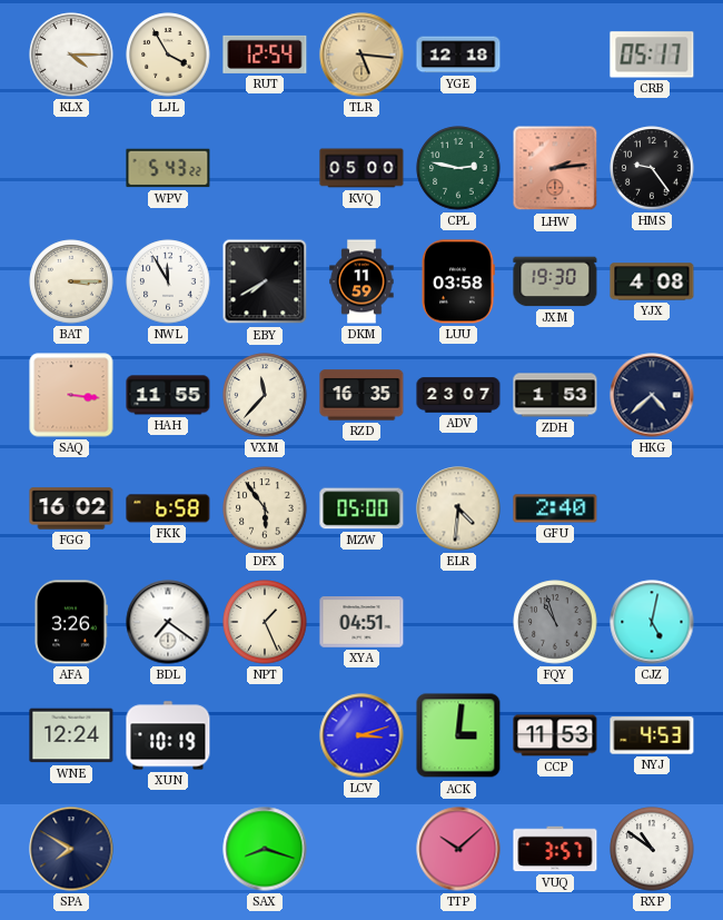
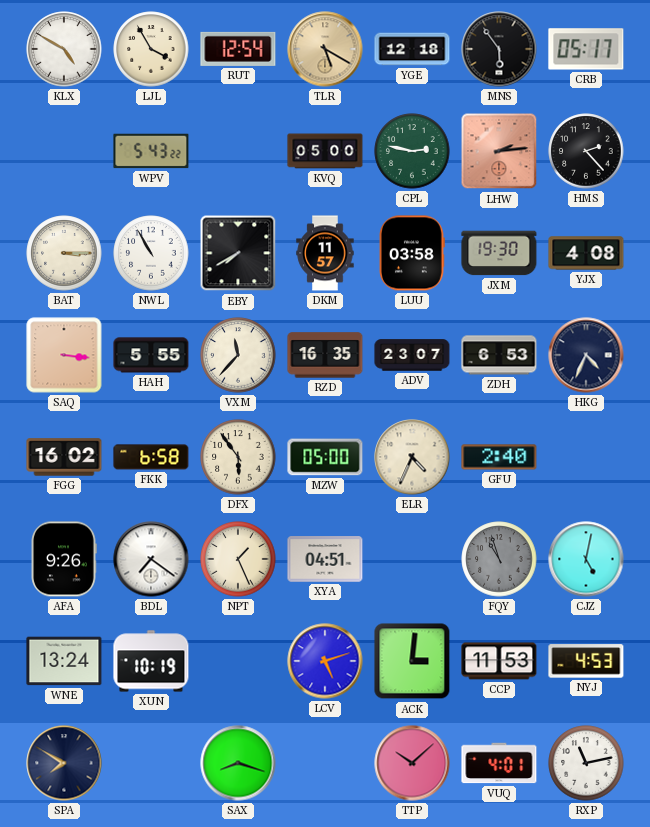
KLX: 4:15 -> 4:50 (64, 49)
TLR: 5:16 -> 5:20 (325, 49)
MNS: none -> 5:54 (499, 49)
HMS: 9:24 -> 2:23 (586, 151)
NWL: 11:55 -> 10:55 (151, 253)
DKM: 11:59 -> 11:57 (325, 253)
HAH: 11:55 -> 5:55 (151, 355)
ZDH: 1:53 -> 6:53 (499, 355)
HKG: 4:38 -> 4:34 (586, 355)
ELR: 4:31 -> 4:34 (412, 457)
AFA: 3:26 -> 9:26 (64, 559)
WNE: 12:24 -> 13:24 (64, 661)
LCV: 3:12 -> 5:12 (325, 661)
VUQ: 3:57 -> 4:01 (499, 763)
RXP: 10:51 -> 11:13 (586, 763)
